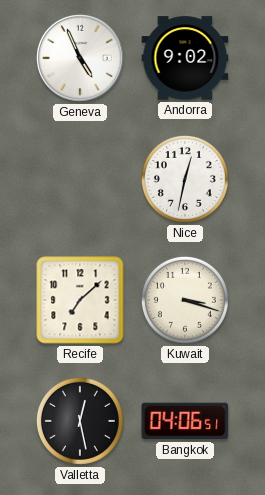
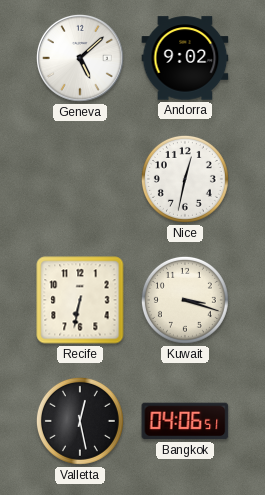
Geneva: 4:56 -> 5:08 (80, 58)
Recife: 7:08 -> 6:32 (80, 300)
